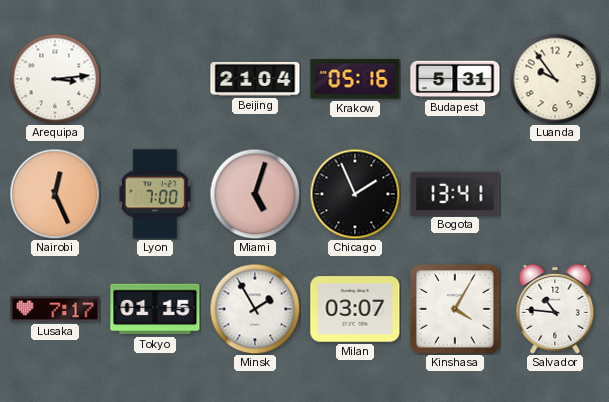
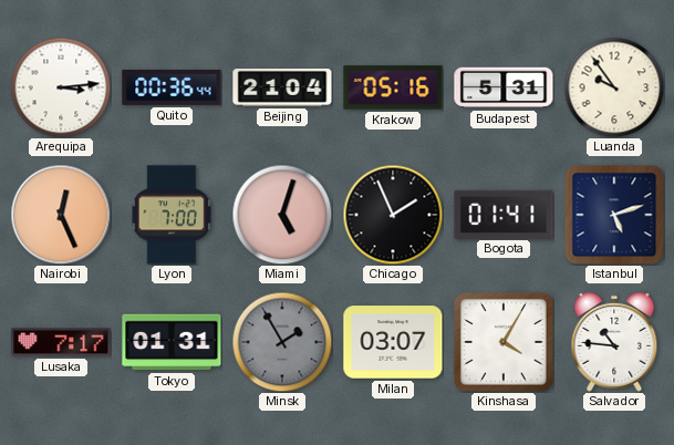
Quito: none -> 00:36 (172, 87)
Bogota: 13:41 -> 01:41 (504, 214)
Istanbul: none -> 5:12 (614, 215)
Tokyo: 01:15 -> 01:31 (172, 342)
Minsk dial: white -> grey (282, 342)
